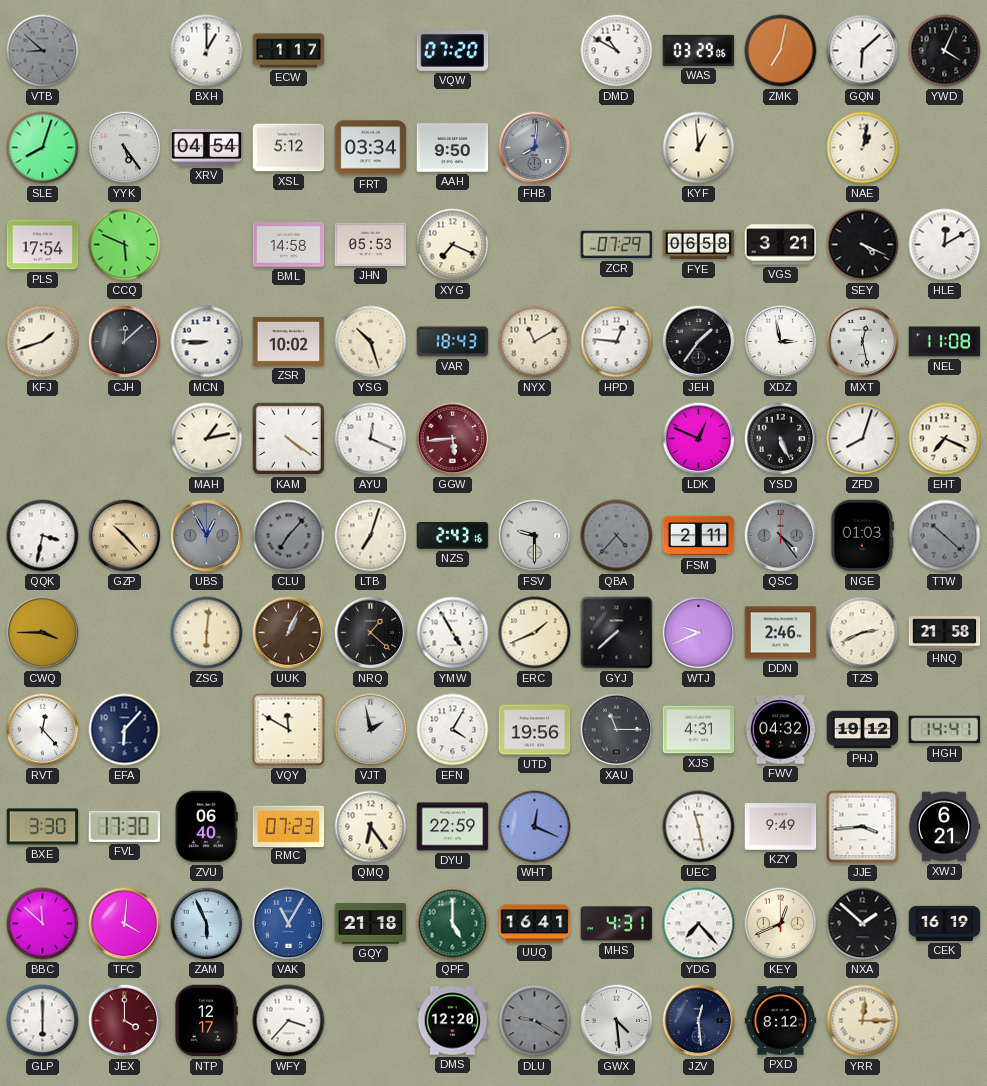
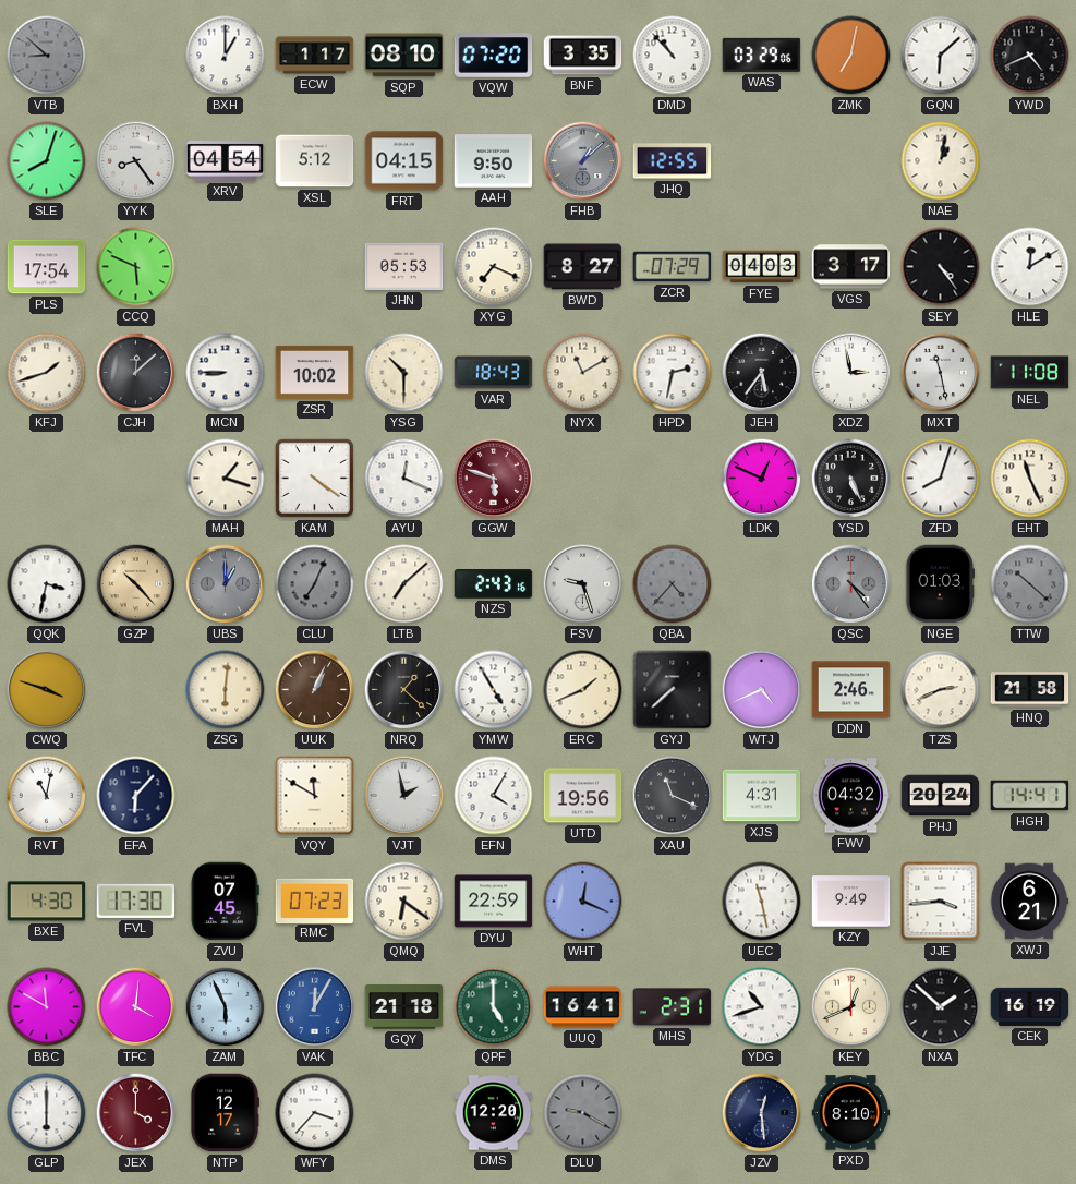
SQP: none -> 08:10 (404, 56)
BNF: none -> 3:35 (583, 56)
DMD: 10:50 -> 10:53 (673, 56)
YWD: 4:04 -> 4:41 (1030, 56)
YYK: 5:24 -> 8:24 (136, 161)
FRT: 03:34 -> 04:15 (404, 161)
FHB: 8:01 -> 1:08 (583, 161)
JHQ: none -> 12:55 (673, 161)
KYF: 12:59 -> none (699, 148)
BML: 14:58 -> none (289, 245)
BWD: none -> 8:27 (583, 267)
FYE: 06:58 -> 04:03 (762, 267)
VGS: 3:21 -> 3:17 (851, 267)
SEY: 4:19 -> 4:24 (941, 267)
YSG: 10:27 -> 10:30 (404, 373)
HPD: 12:46 -> 2:32 (673, 373)
JEH: 1:36 -> 5:36 (762, 373)
MXT: 12:28 -> 11:28 (941, 373)
MAH: 1:13 -> 1:18 (226, 479)
GGW: 5:44 -> 5:48 (494, 479)
EHT: 7:19 -> 11:26 (1030, 479)
UBS: 12:55 -> 1:00 (226, 584)
CLU: 7:07 -> 7:04 (315, 584)
LTB: 7:03 -> 7:08 (404, 584)
FSV: 9:30 -> 9:27 (583, 584)
FSM: 2:11 -> none (699, 536)
CWQ: 3:45 -> 3:48 (47, 690)
WTJ: 9:41 -> 4:41 (762, 690)
RVT: 12:23 -> 11:02 (47, 796)
XAU: 11:15 -> 11:19 (673, 796)
PHJ: 19:12 -> 20:24 (941, 796)
BXE: 3:30 -> 4:30 (47, 902)
ZVU: 06:40 -> 07:45 (225, 902)
QMQ: 6:24 -> 6:21 (404, 902)
BBC: 11:52 -> 11:50 (47, 1007)
VAK: 11:05 -> 12:05 (315, 1007)
MHS: 4:31 -> 2:31 (673, 1007)
YDG: 7:23 -> 10:42 (762, 1007)
GWX: 4:29 -> none (617, 1021)
PXD: 8:12 -> 8:10 (851, 1113)
YRR: 12:15 -> none (863, 1021)
